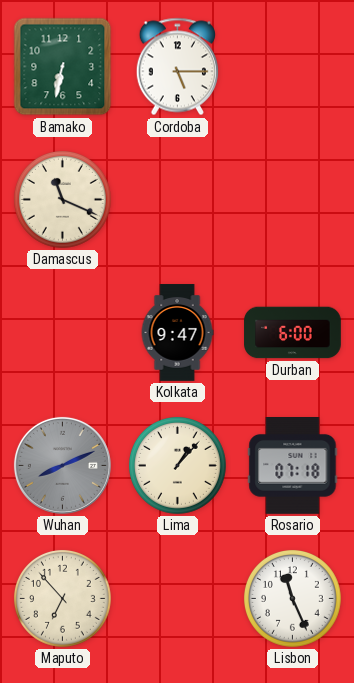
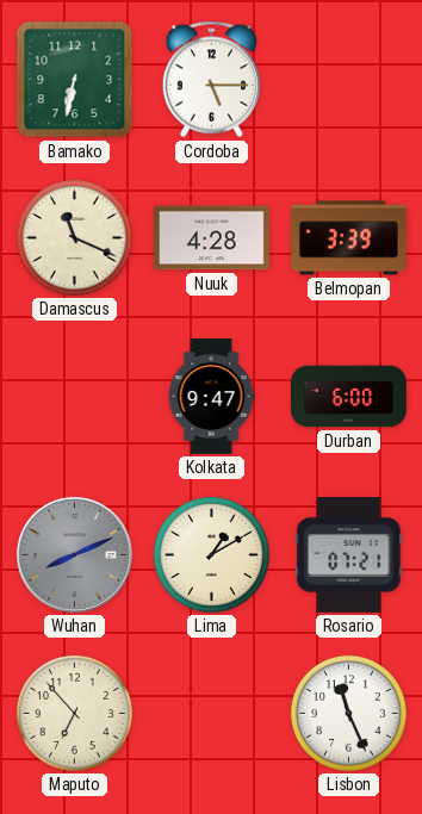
Nuuk: none -> 4:28 (212, 238)
Belmopan: none -> 3:39 (349, 238)
Lima: 1:07 -> 1:10 (211, 554)
Rosario: 07:18 -> 07:21 (349, 555)
